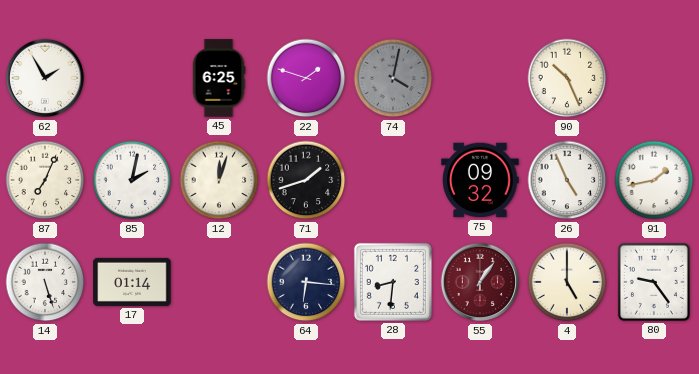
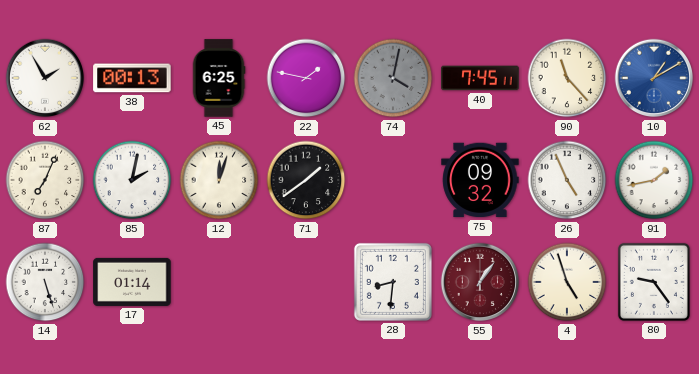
38: none -> 00:13 (132, 78)
22: 1:48 -> 1:47 (306, 78)
40: none -> 7:45 (480, 78)
90: 10:26 -> 11:23 (567, 78)
10: none -> 1:10 (654, 78)
71: 1:42 -> 1:39 (306, 180)
64: 6:16 -> none (306, 282)
4: 5:00 -> 4:57 (567, 282)
